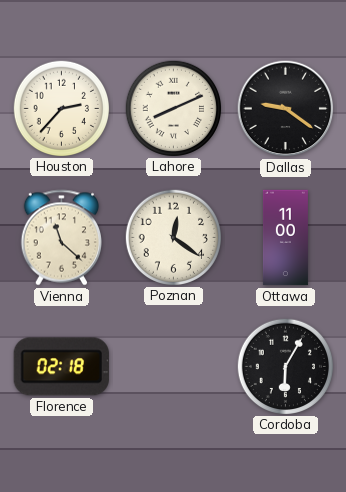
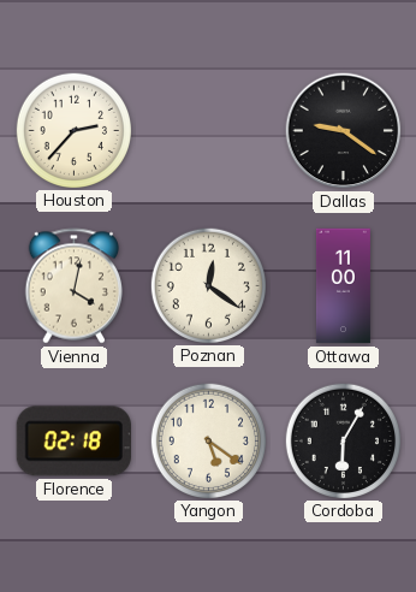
Lahore: 8:11 -> none (173, 108)
Vienna: 11:22 -> 4:02 (73, 286)
Yangon: none -> 5:21 (208, 440)
